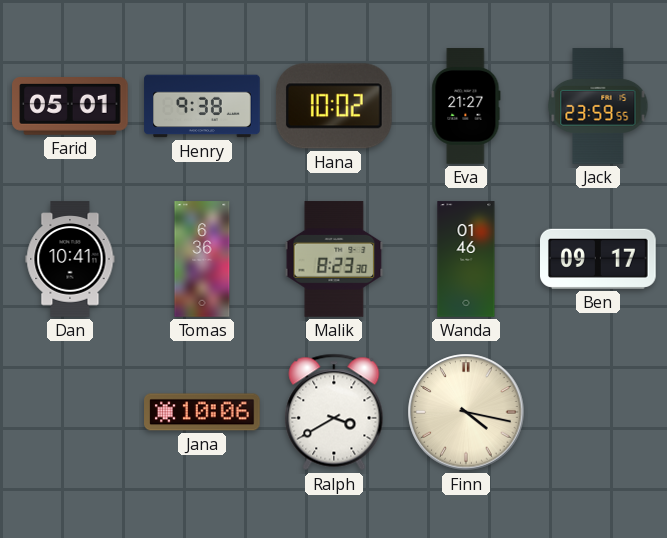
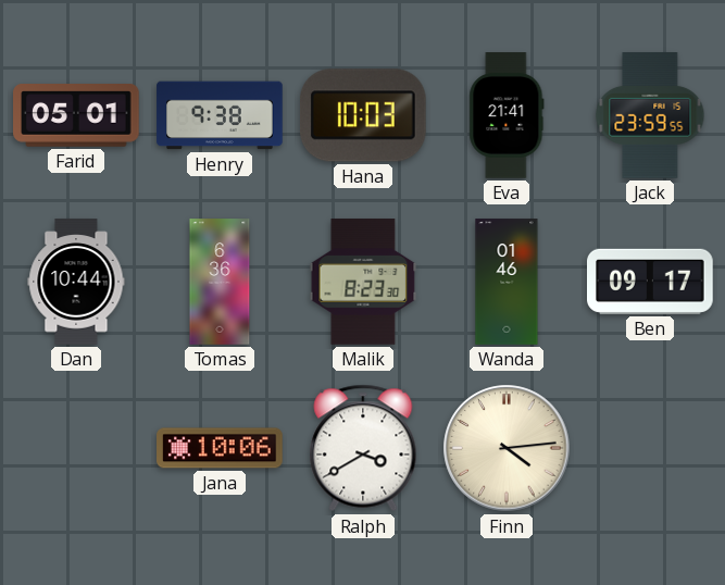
Hana: 10:02 -> 10:03 (363, 115)
Eva: 21:27 -> 21:41 (507, 115)
Dan: 10:41 -> 10:44 (76, 282)
Finn: 4:17 -> 4:14 (507, 448)
